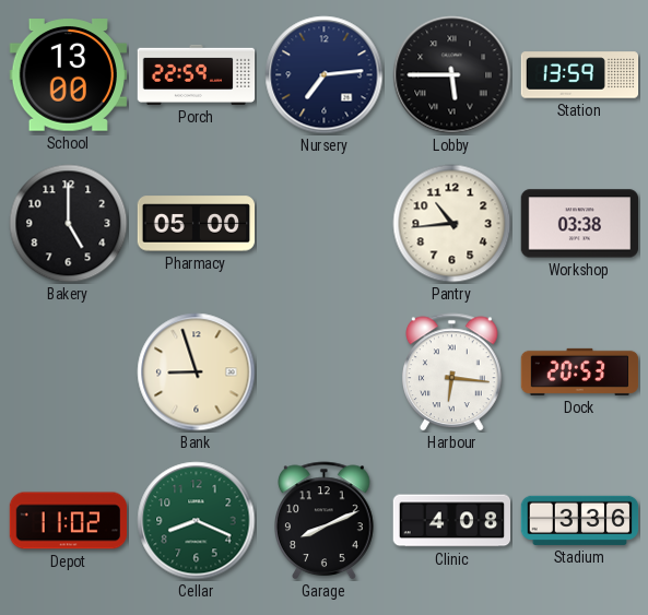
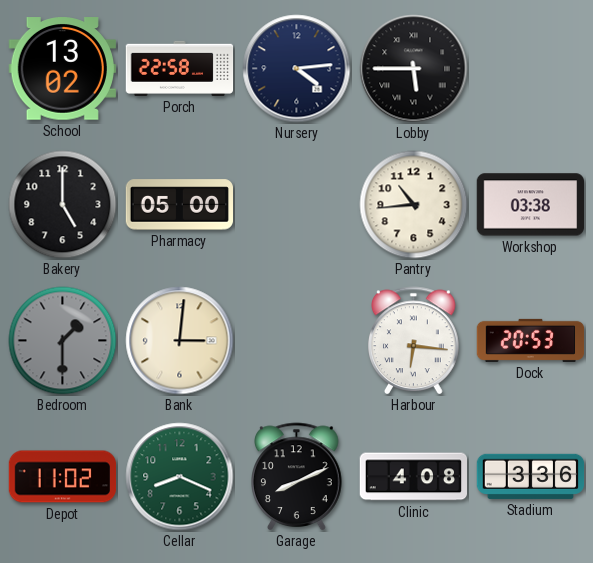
School: 13:00 -> 13:02 (62, 69)
Porch: 22:59 -> 22:58 (180, 68)
Nursery: 7:14 -> 4:14 (297, 69)
Station: 13:59 -> none (580, 75)
Bedroom: none -> 1:30 (63, 341)
Bank: 8:57 -> 3:01 (180, 341)
